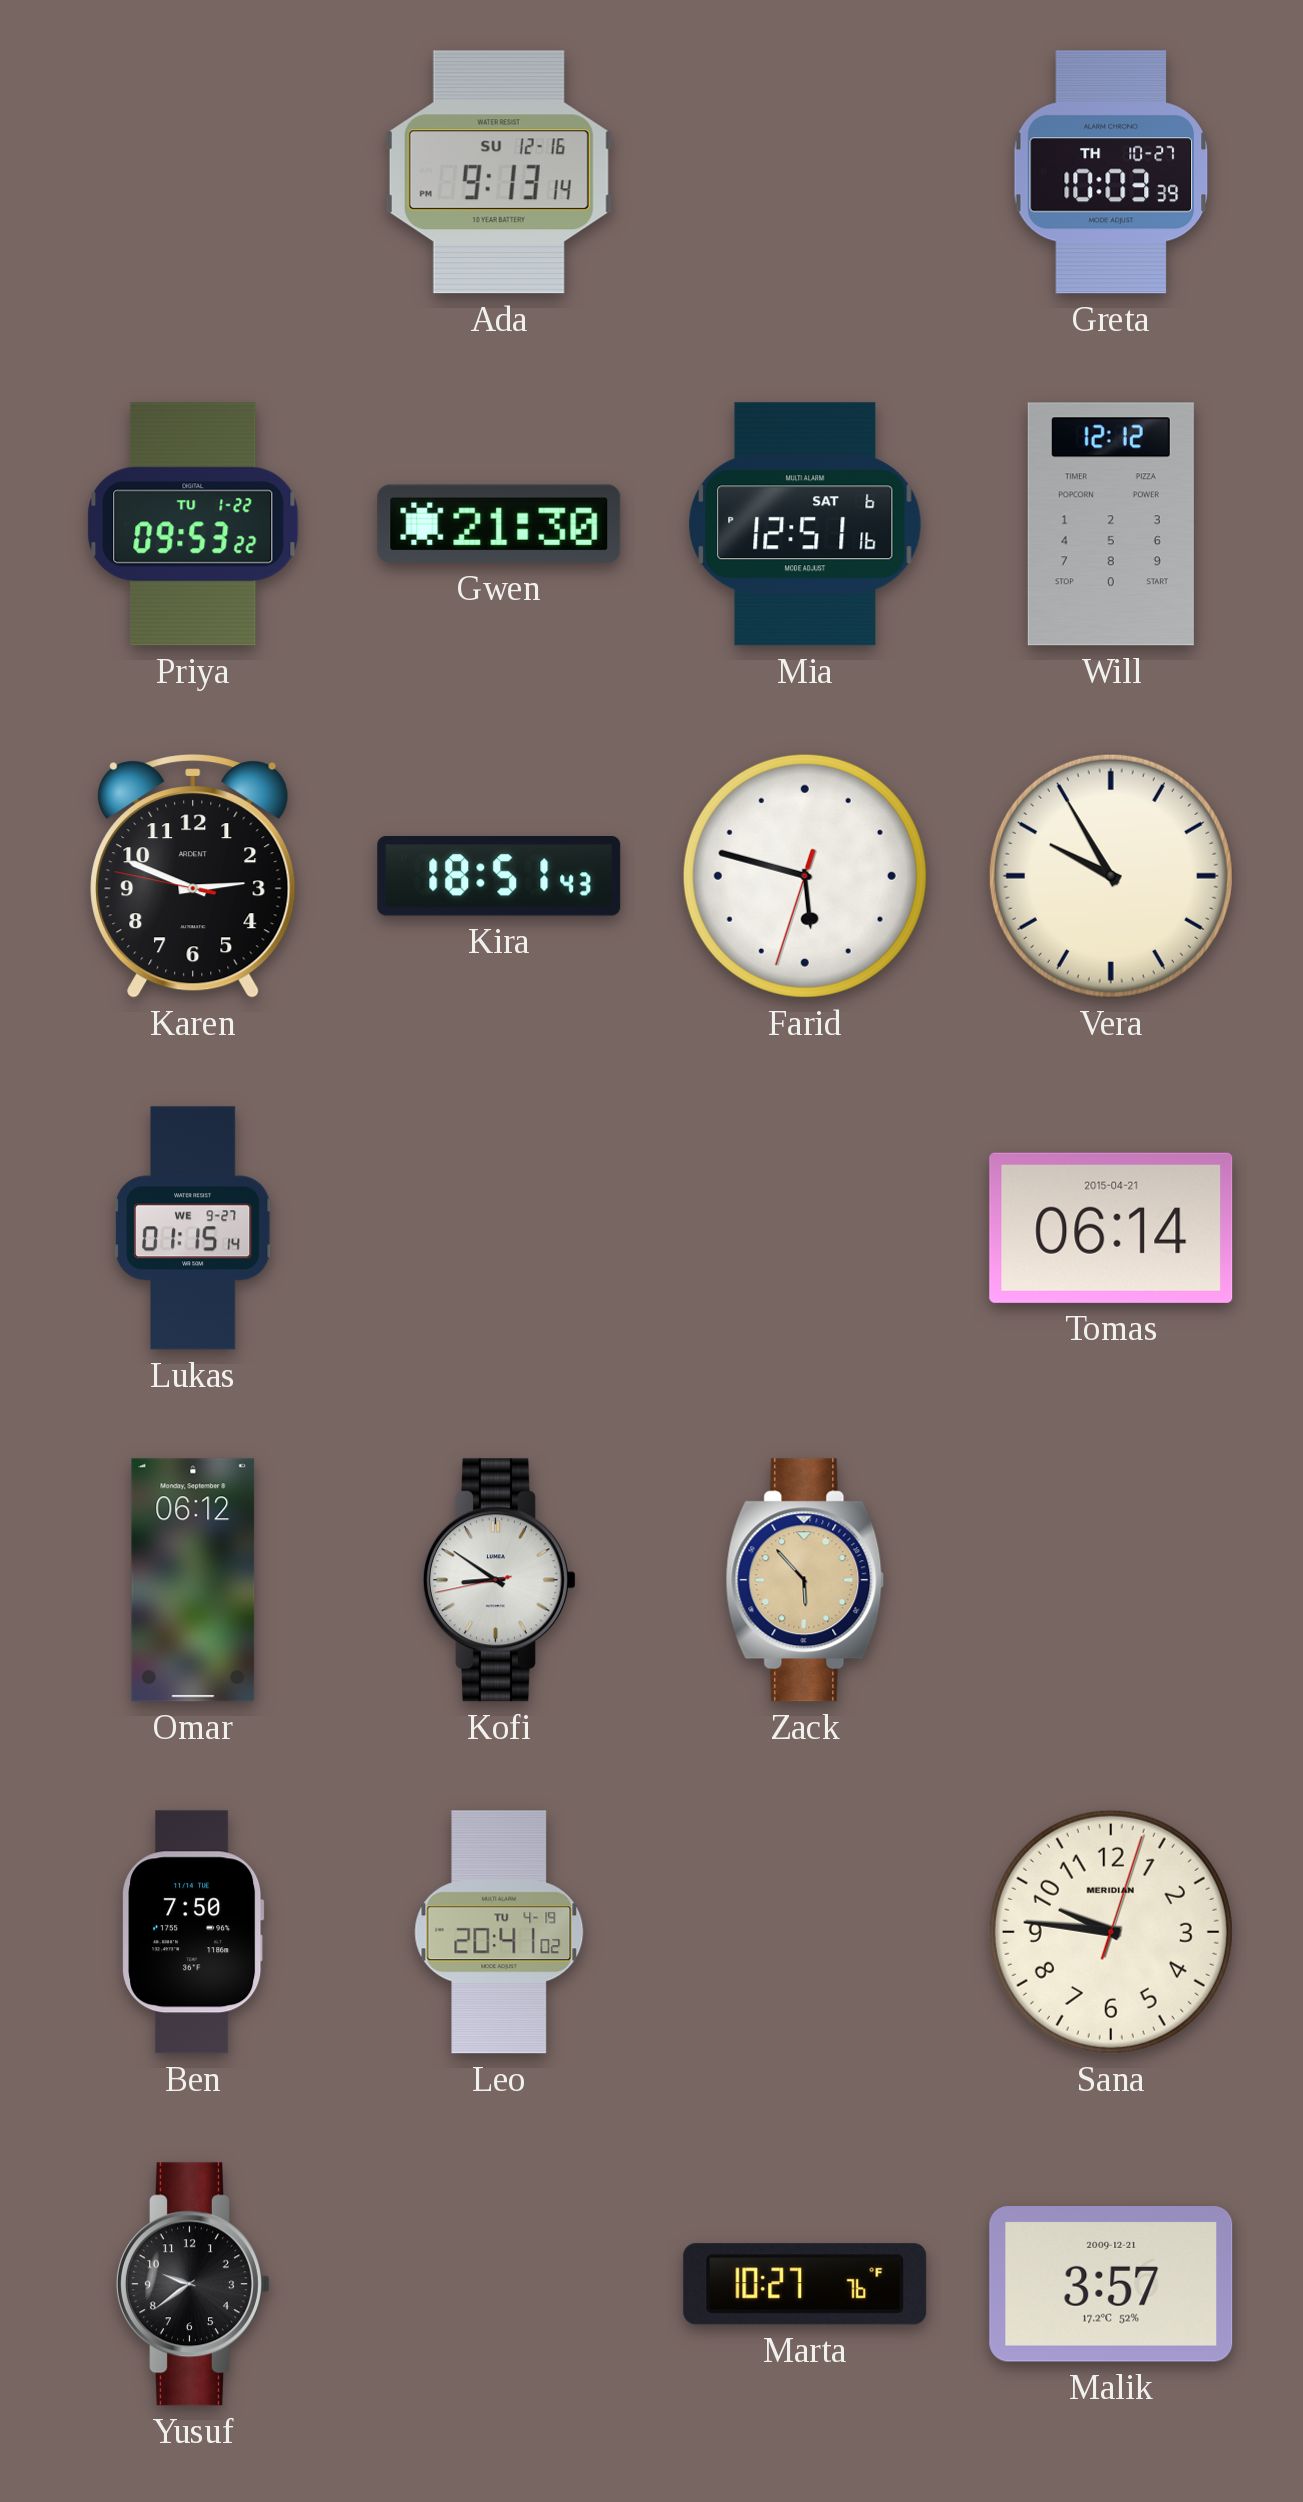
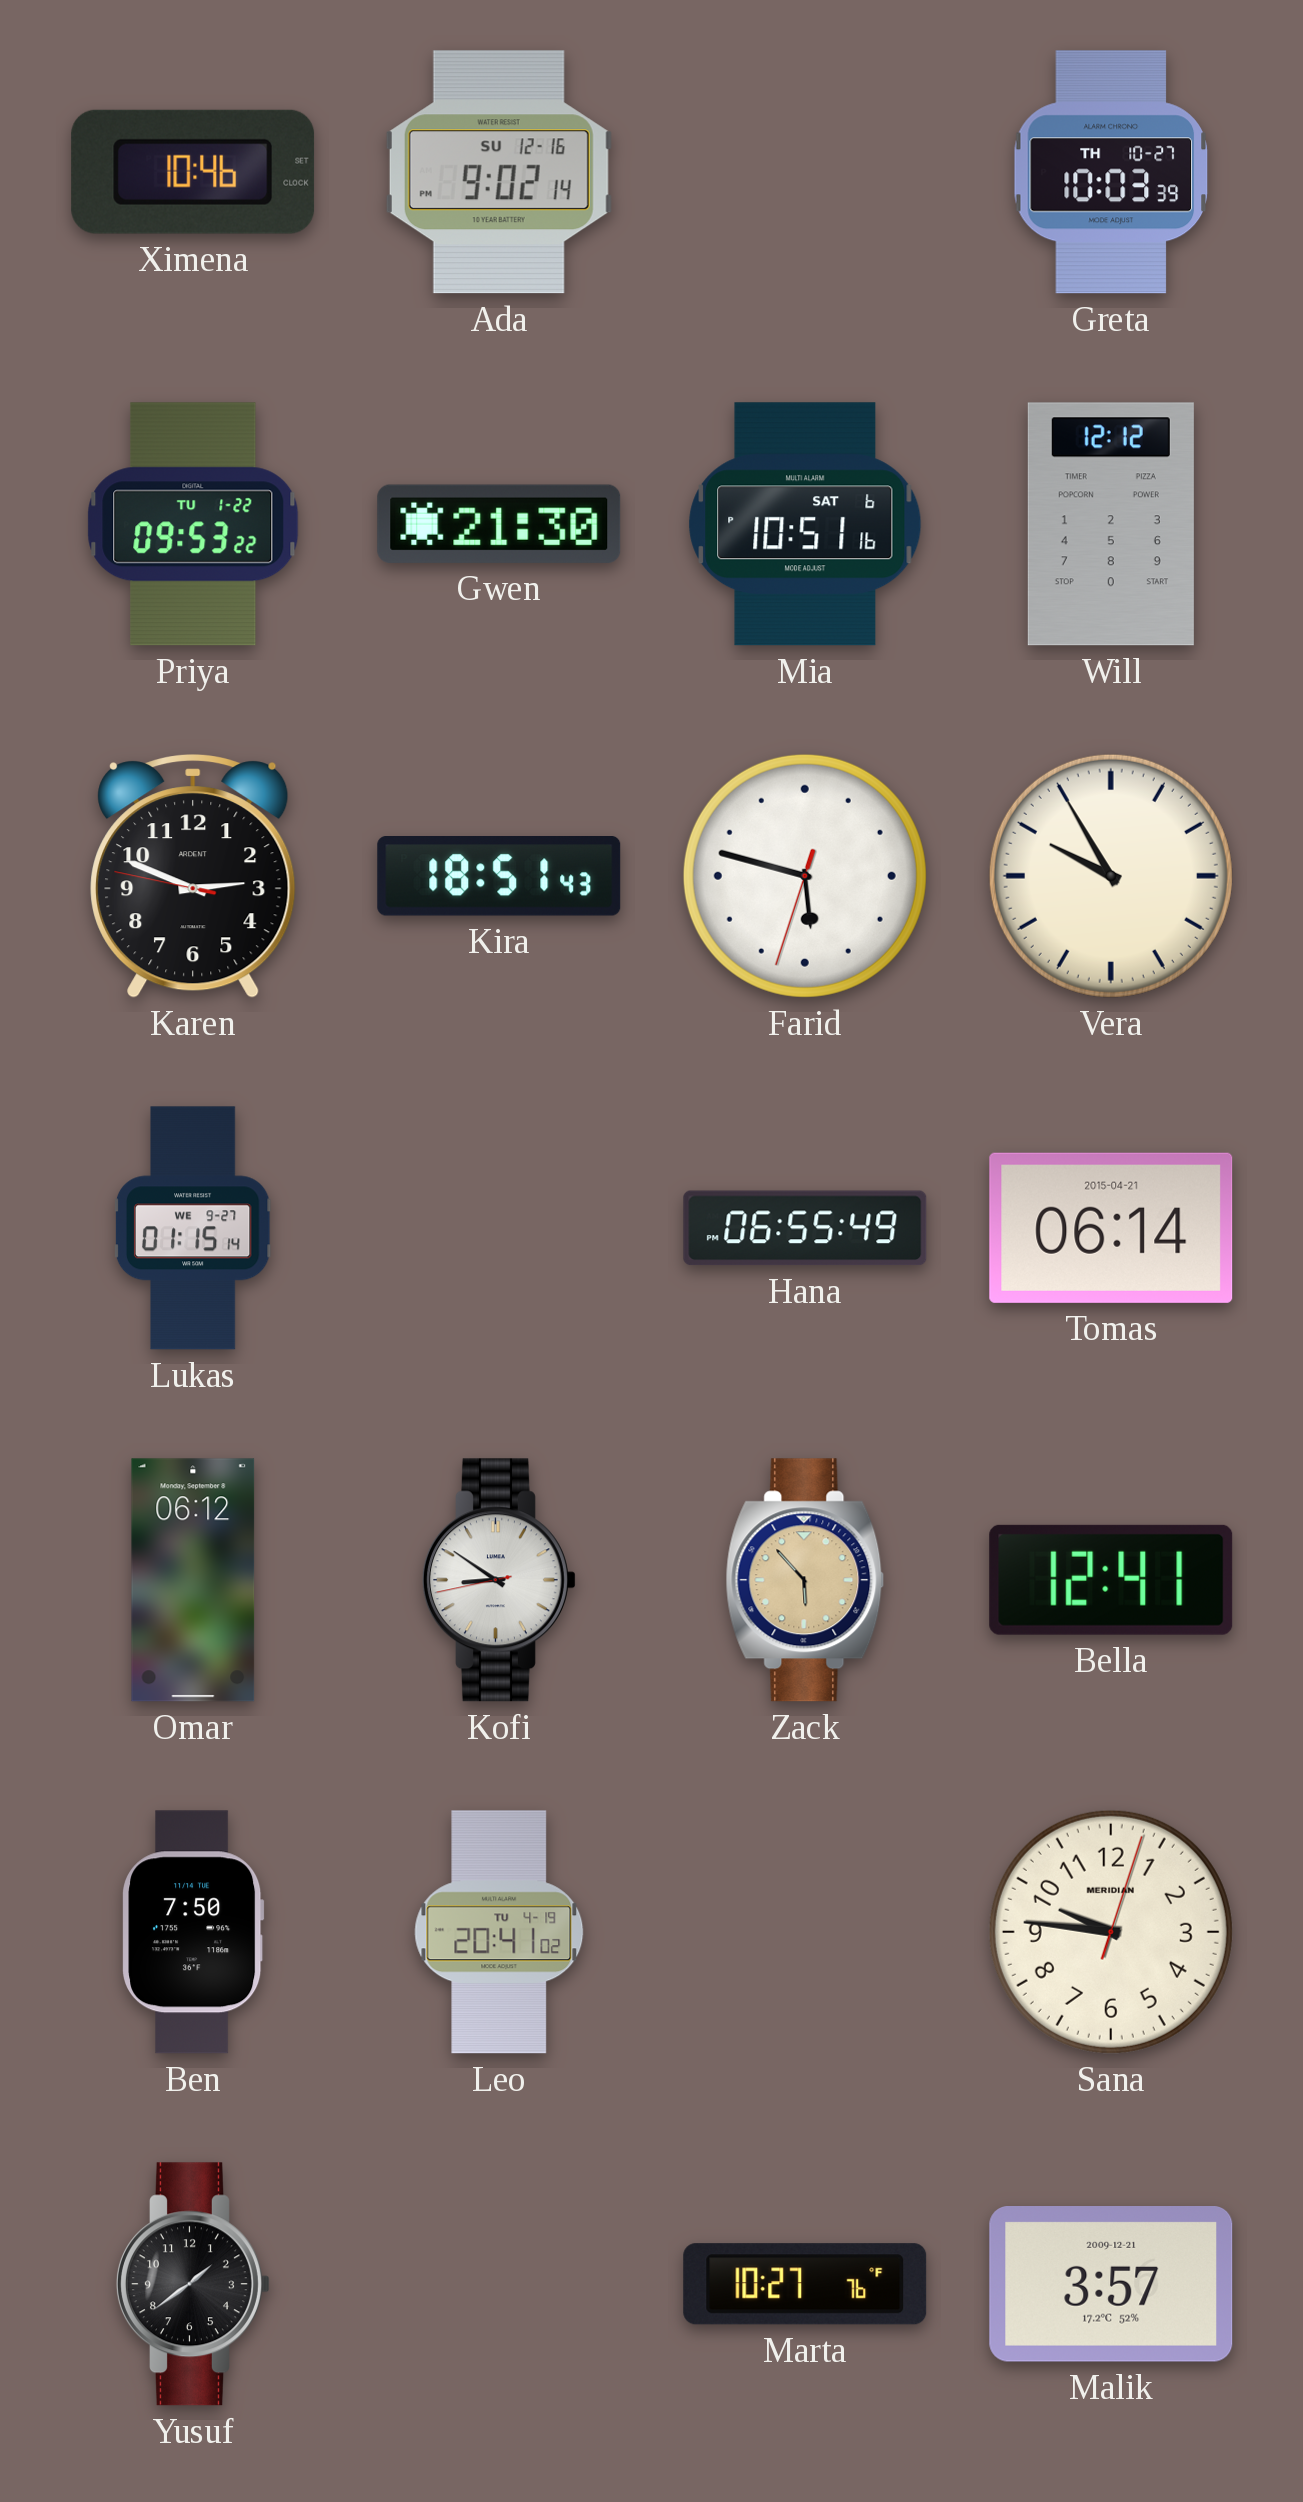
Ximena: none -> 10:46 (193, 172)
Ada: 9:13 -> 9:02 (499, 172)
Mia: 12:51 -> 10:51 (805, 524)
Hana: none -> 06:55 (805, 1228)
Bella: none -> 12:41 (1111, 1580)
Yusuf: 9:39 -> 1:39 (193, 2284)
